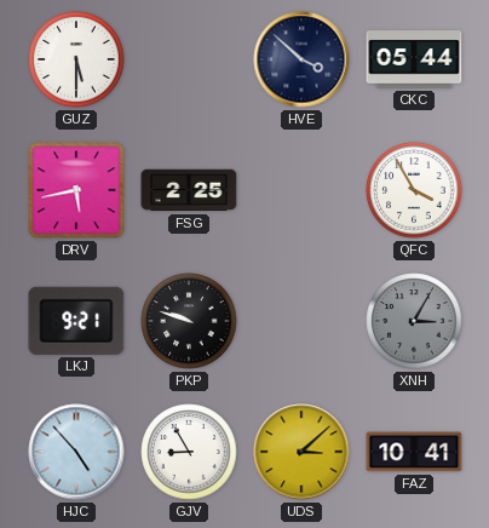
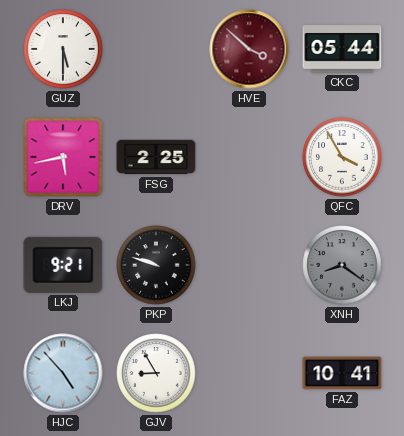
HVE dial: navy -> burgundy (249, 49)
XNH: 3:05 -> 8:21 (342, 265)
UDS: 3:08 -> none (301, 452)
